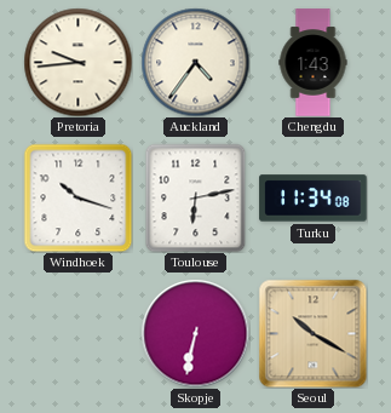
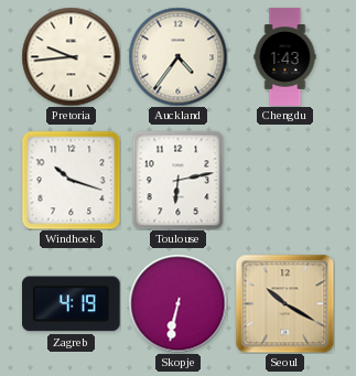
Turku: 11:34 -> none (314, 199)
Zagreb: none -> 4:19 (72, 304)
